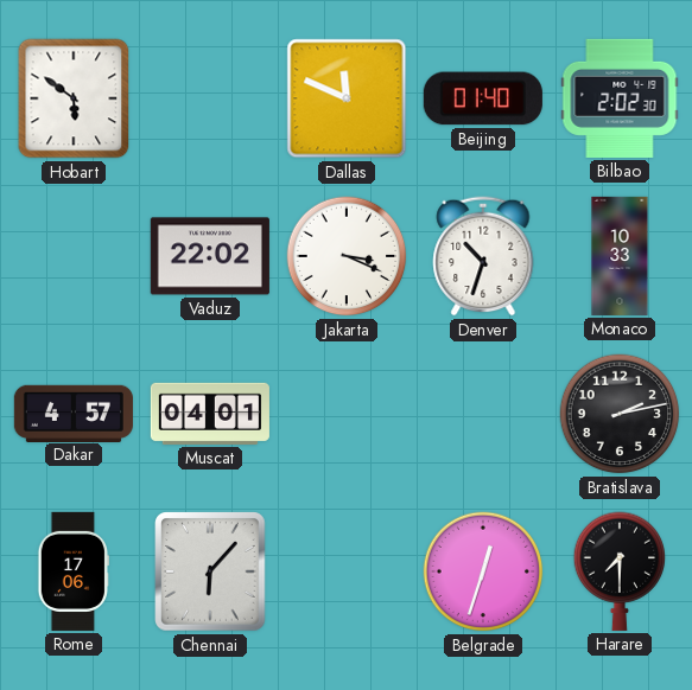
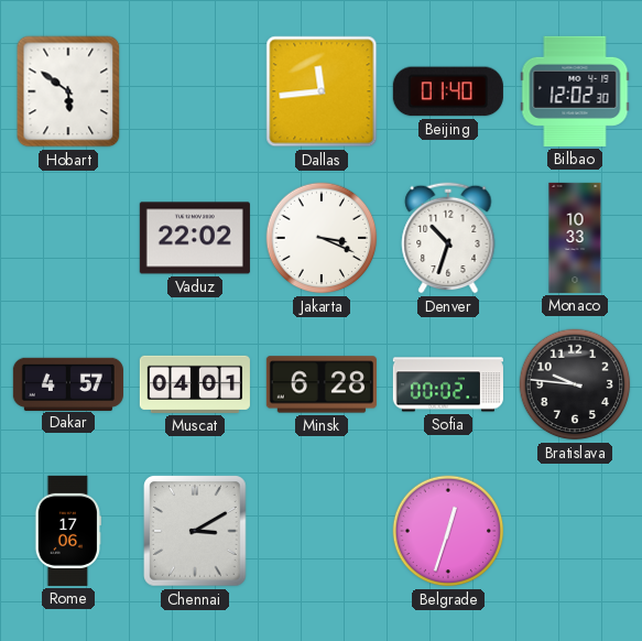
Dallas: 11:49 -> 11:44 (322, 91)
Bilbao: 2:02 -> 12:02 (575, 91)
Minsk: none -> 6:28 (322, 384)
Sofia: none -> 00:02 (448, 384)
Bratislava: 2:13 -> 9:46 (575, 384)
Chennai: 6:07 -> 3:10 (195, 531)
Harare: 7:30 -> none (620, 571)
